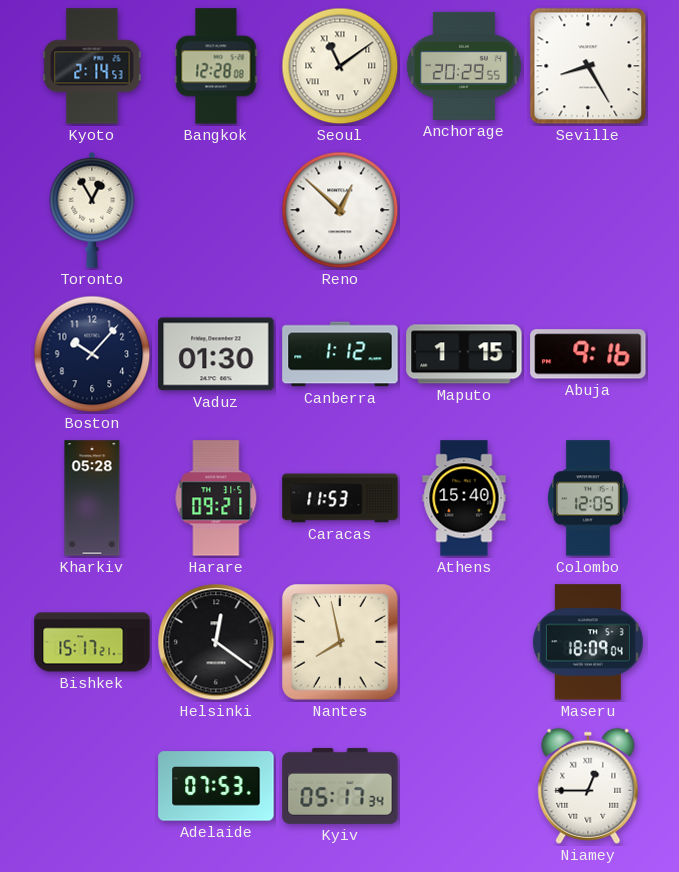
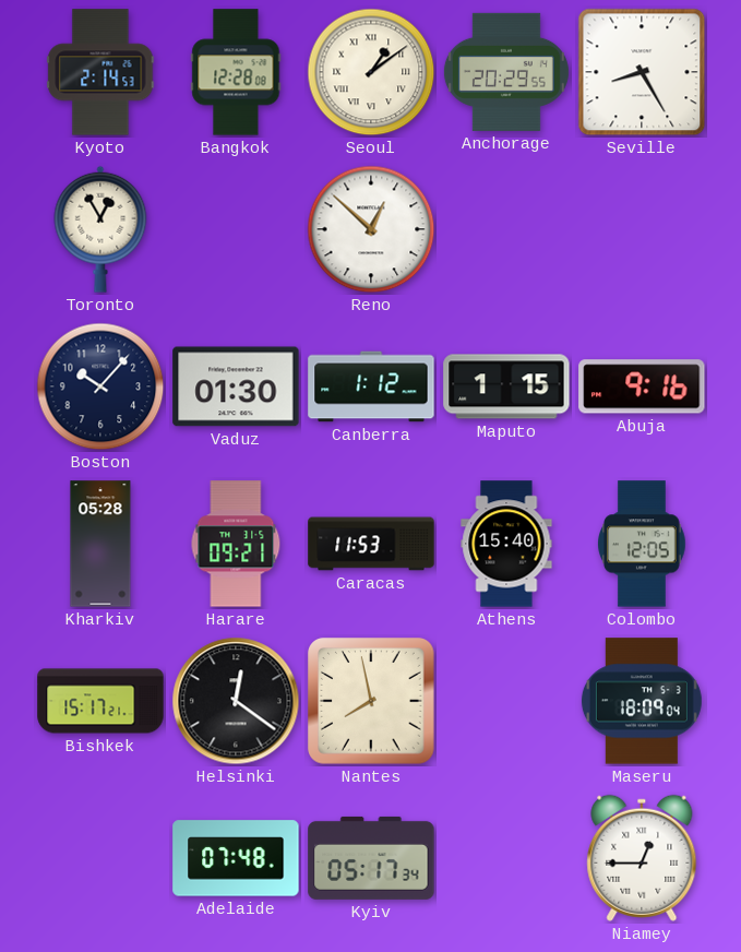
Seoul: 11:09 -> 1:09 (371, 72)
Adelaide: 07:53 -> 07:48 (236, 858)
